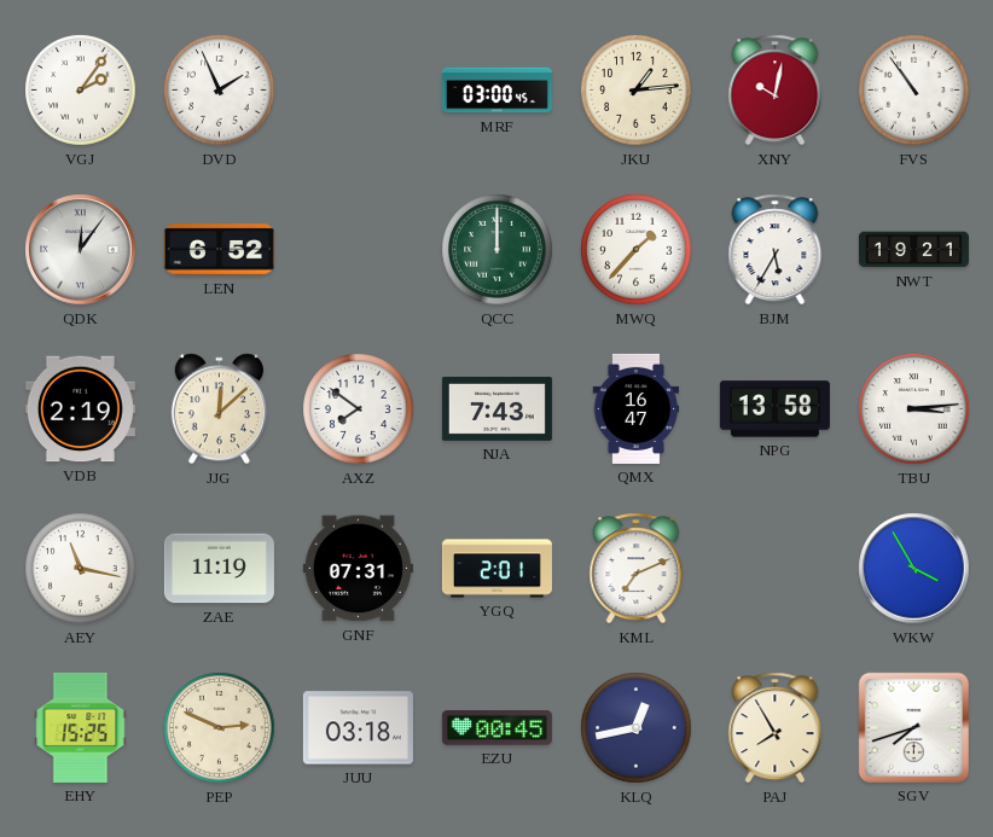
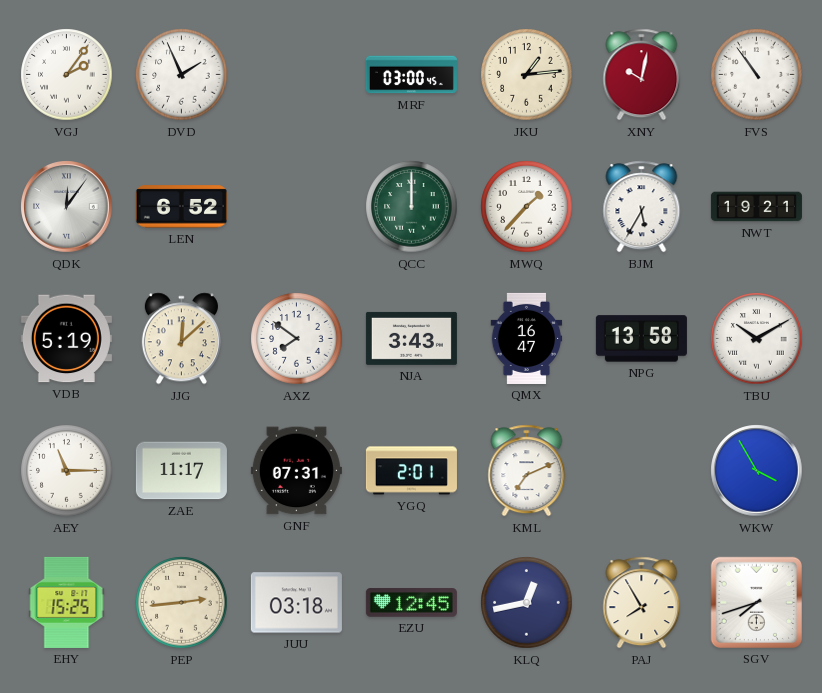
VDB: 2:19 -> 5:19 (66, 339)
NJA: 7:43 -> 3:43 (411, 338)
TBU: 3:14 -> 10:10 (757, 339)
AEY: 11:17 -> 11:15 (67, 471)
ZAE: 11:19 -> 11:17 (181, 471)
PEP: 2:49 -> 2:44 (182, 603)
EZU: 00:45 -> 12:45 (411, 603)
